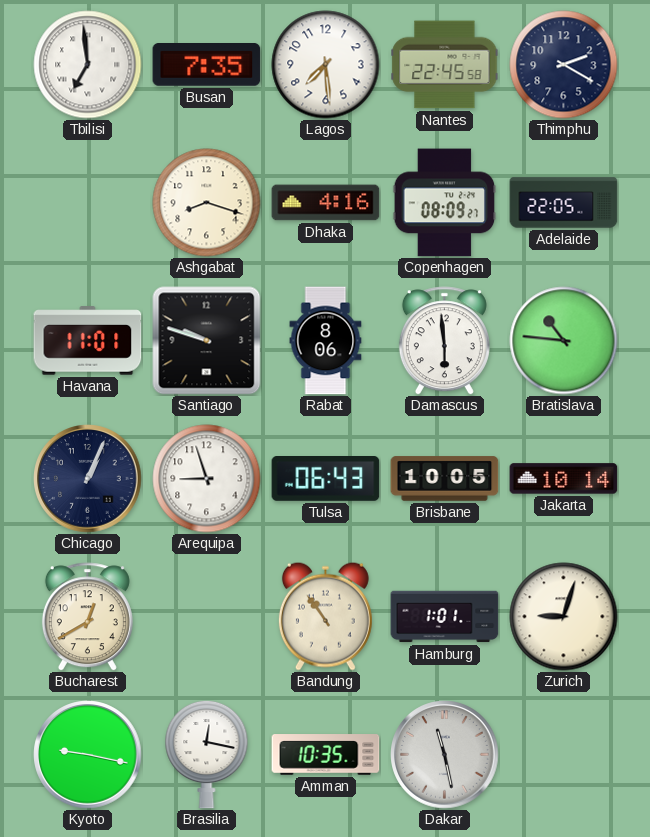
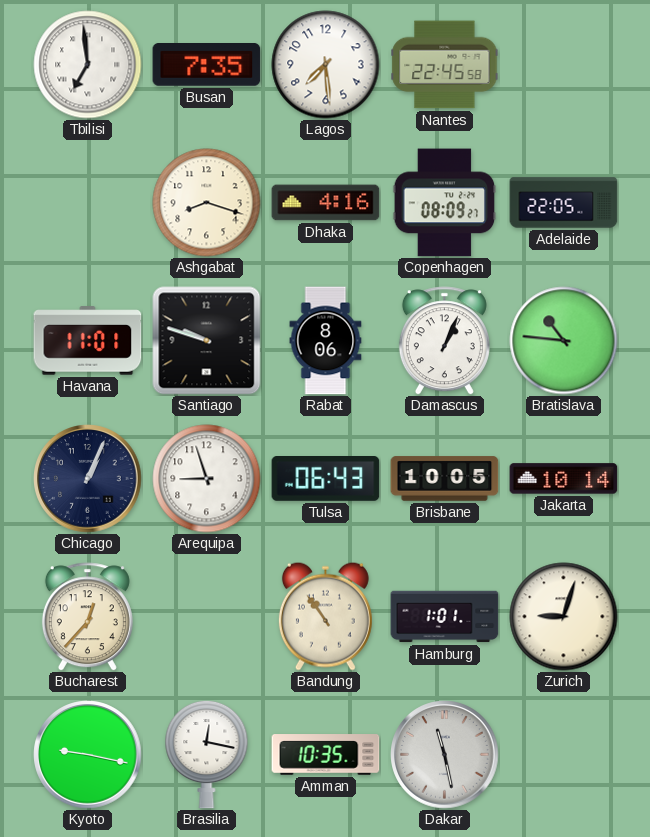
Thimphu: 2:20 -> none (564, 65)
Damascus: 5:59 -> 1:04 (444, 341)
Bucharest: 12:40 -> 12:37 (87, 617)
